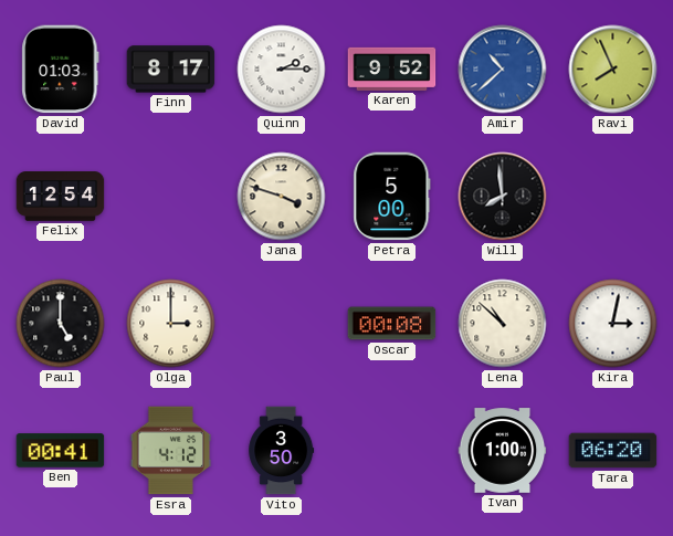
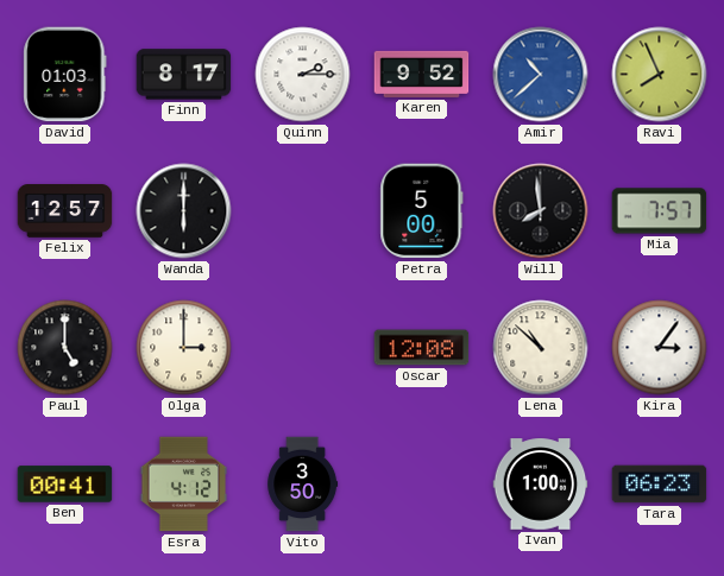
Felix: 12:54 -> 12:57 (65, 211)
Wanda: none -> 6:00 (184, 211)
Jana: 3:48 -> none (282, 197)
Mia: none -> 7:57 (660, 211)
Oscar: 00:08 -> 12:08 (422, 348)
Kira: 3:02 -> 3:06 (660, 348)
Tara: 06:20 -> 06:23 (660, 485)
